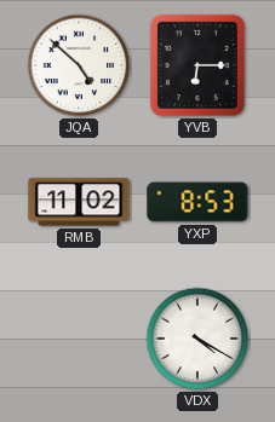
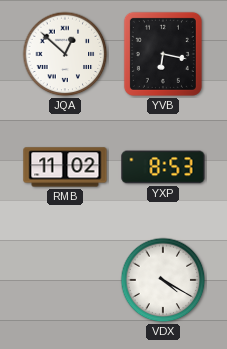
JQA: 4:52 -> 12:52 (65, 54)
YVB: 6:15 -> 6:17 (163, 54)
